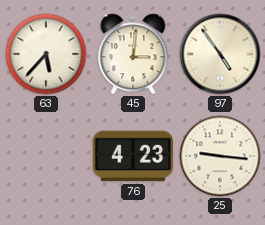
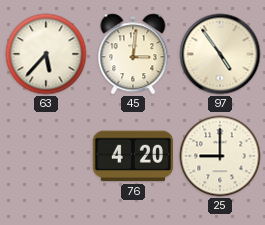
76: 4:23 -> 4:20 (132, 156)
25: 9:16 -> 9:00 (220, 156)
